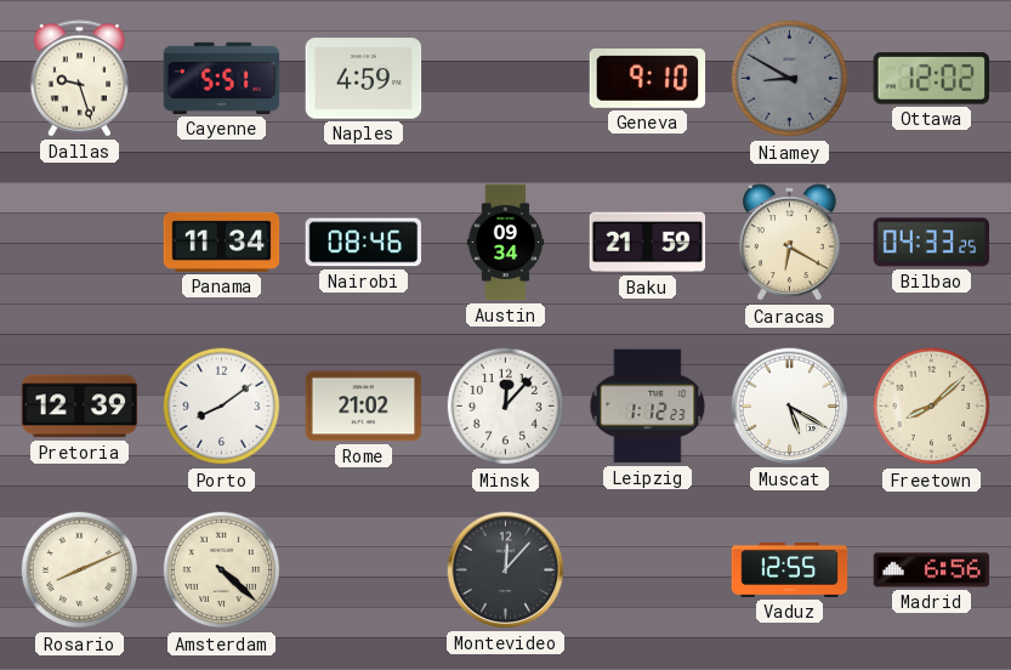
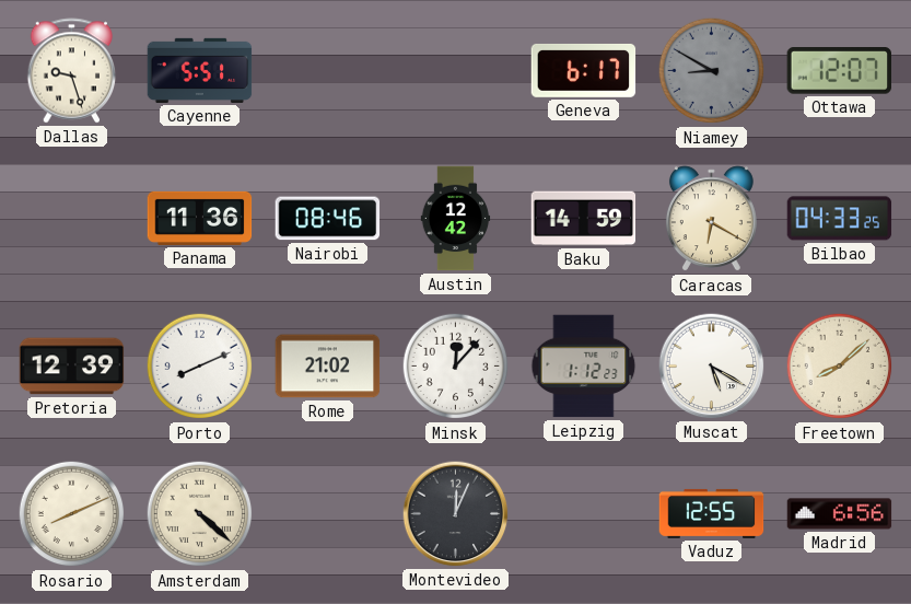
Naples: 4:59 -> none (364, 79)
Geneva: 9:10 -> 6:17 (584, 70)
Ottawa: 12:02 -> 12:07 (839, 71)
Panama: 11:34 -> 11:36 (200, 218)
Austin: 09:34 -> 12:42 (456, 219)
Baku: 21:59 -> 14:59 (584, 219)
Porto: 8:09 -> 8:11 (200, 367)
Montevideo: 12:07 -> 12:04 (456, 514)
